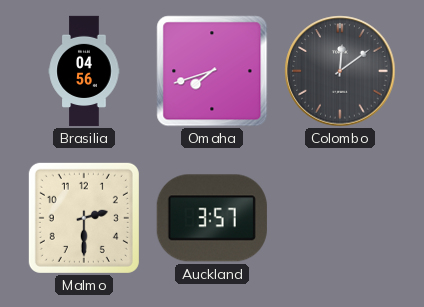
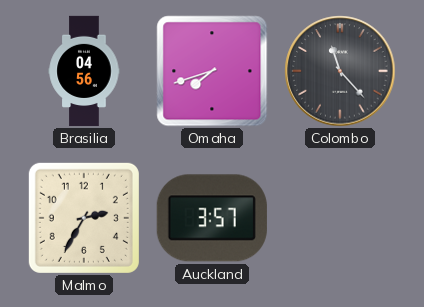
Colombo: 12:09 -> 11:23 (340, 71)
Malmo: 2:30 -> 2:35 (84, 218)
